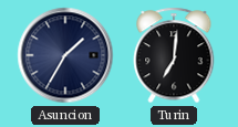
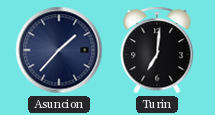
Asuncion: 1:35 -> 1:37 (59, 50)
